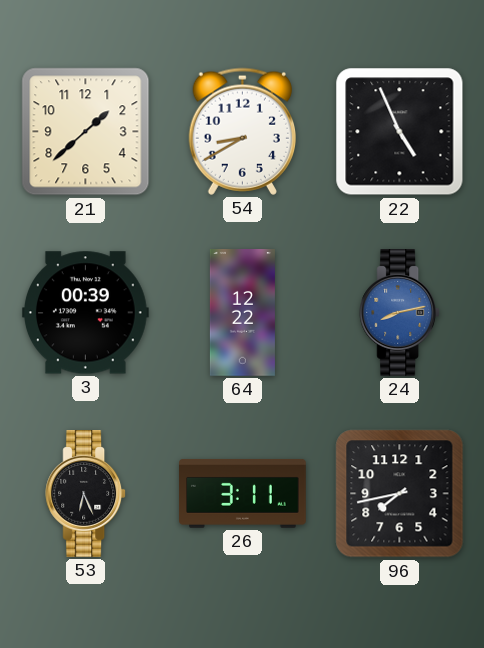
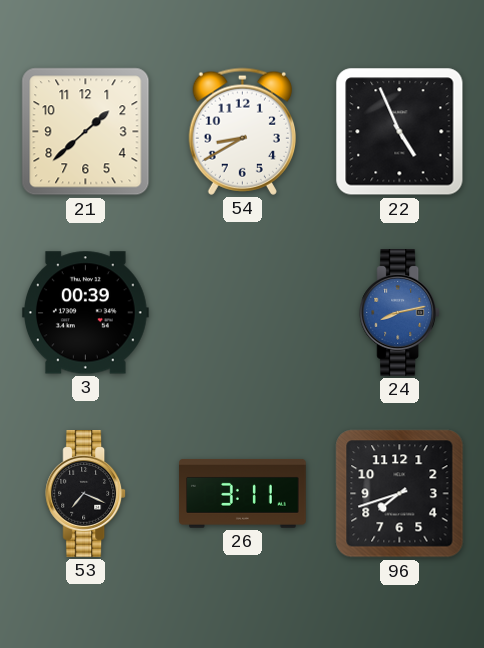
64: 12:22 -> none (242, 313)
53: 6:26 -> 7:19 (86, 494)
96: 7:43 -> 7:42 (400, 494)
